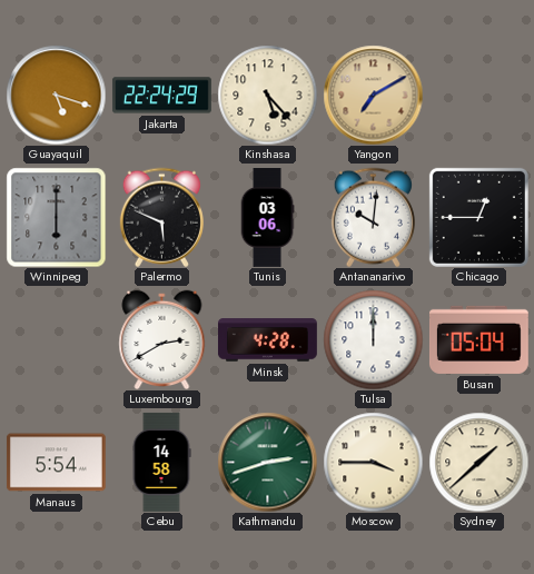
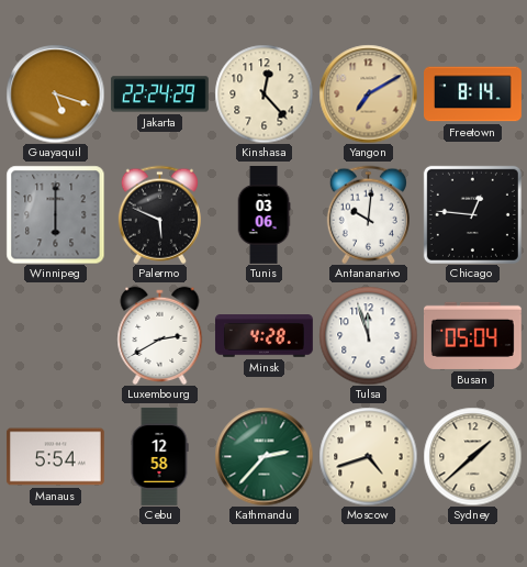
Kinshasa: 5:23 -> 12:23 (263, 93)
Freetown: none -> 8:14 (473, 94)
Chicago: 12:45 -> 12:46 (472, 214)
Tulsa: 12:00 -> 11:57 (368, 335)
Cebu: 14:58 -> 12:58 (159, 456)
Kathmandu: 2:42 -> 2:37 (263, 456)
Moscow: 3:45 -> 4:42 (368, 456)
